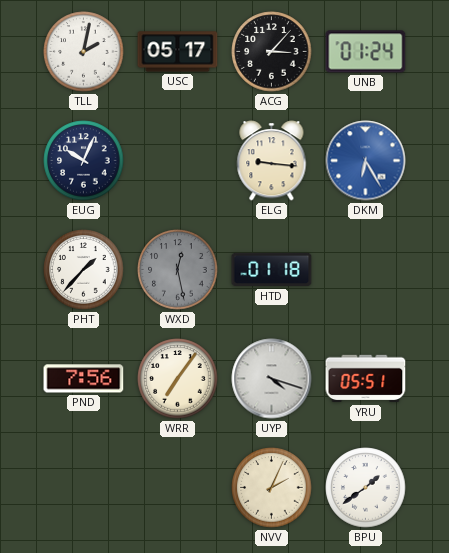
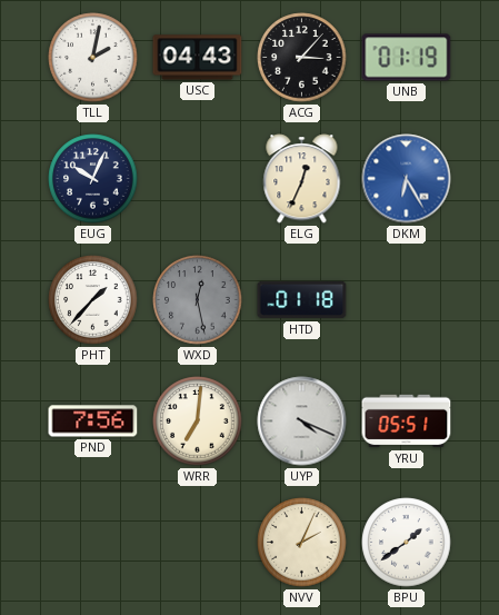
USC: 05:17 -> 04:43 (198, 58)
UNB: 01:24 -> 01:19 (407, 58)
ELG: 9:16 -> 12:34 (302, 179)
WRR: 7:06 -> 7:01 (198, 421)
UYP: 4:18 -> 4:19 (302, 421)
